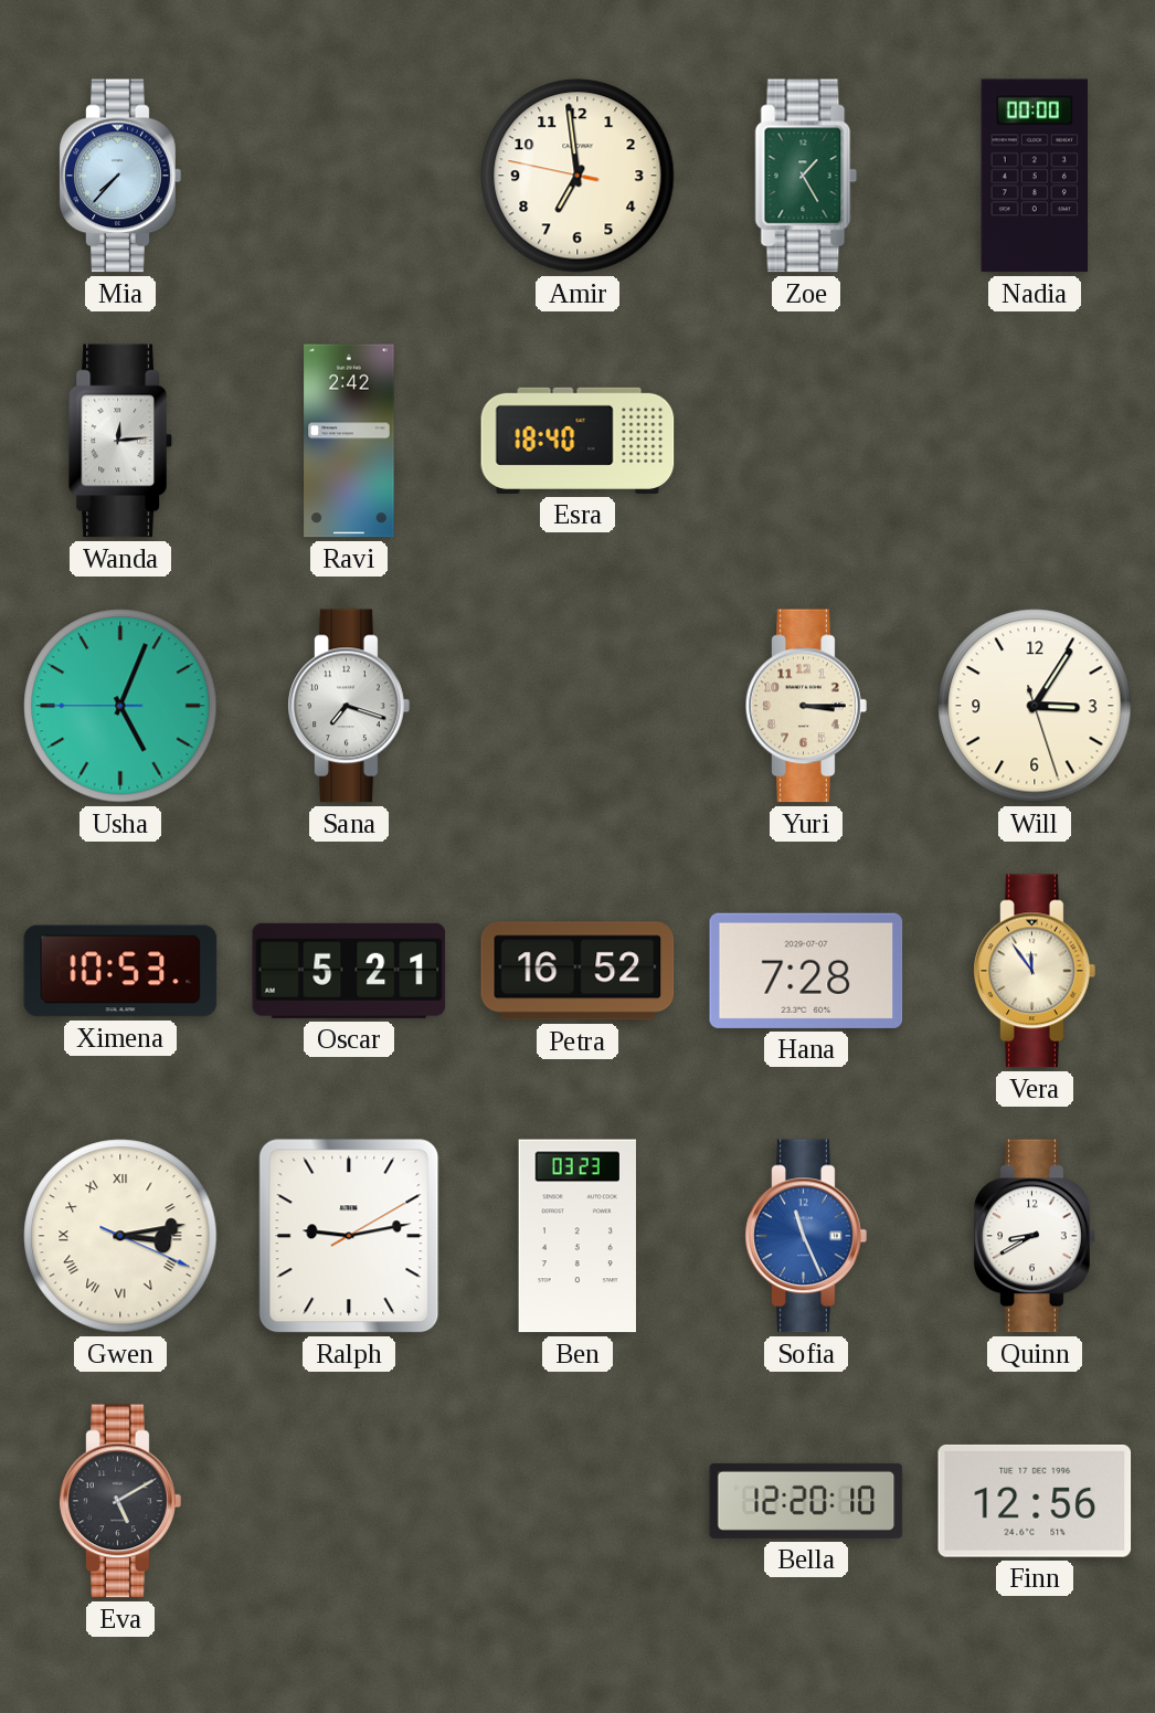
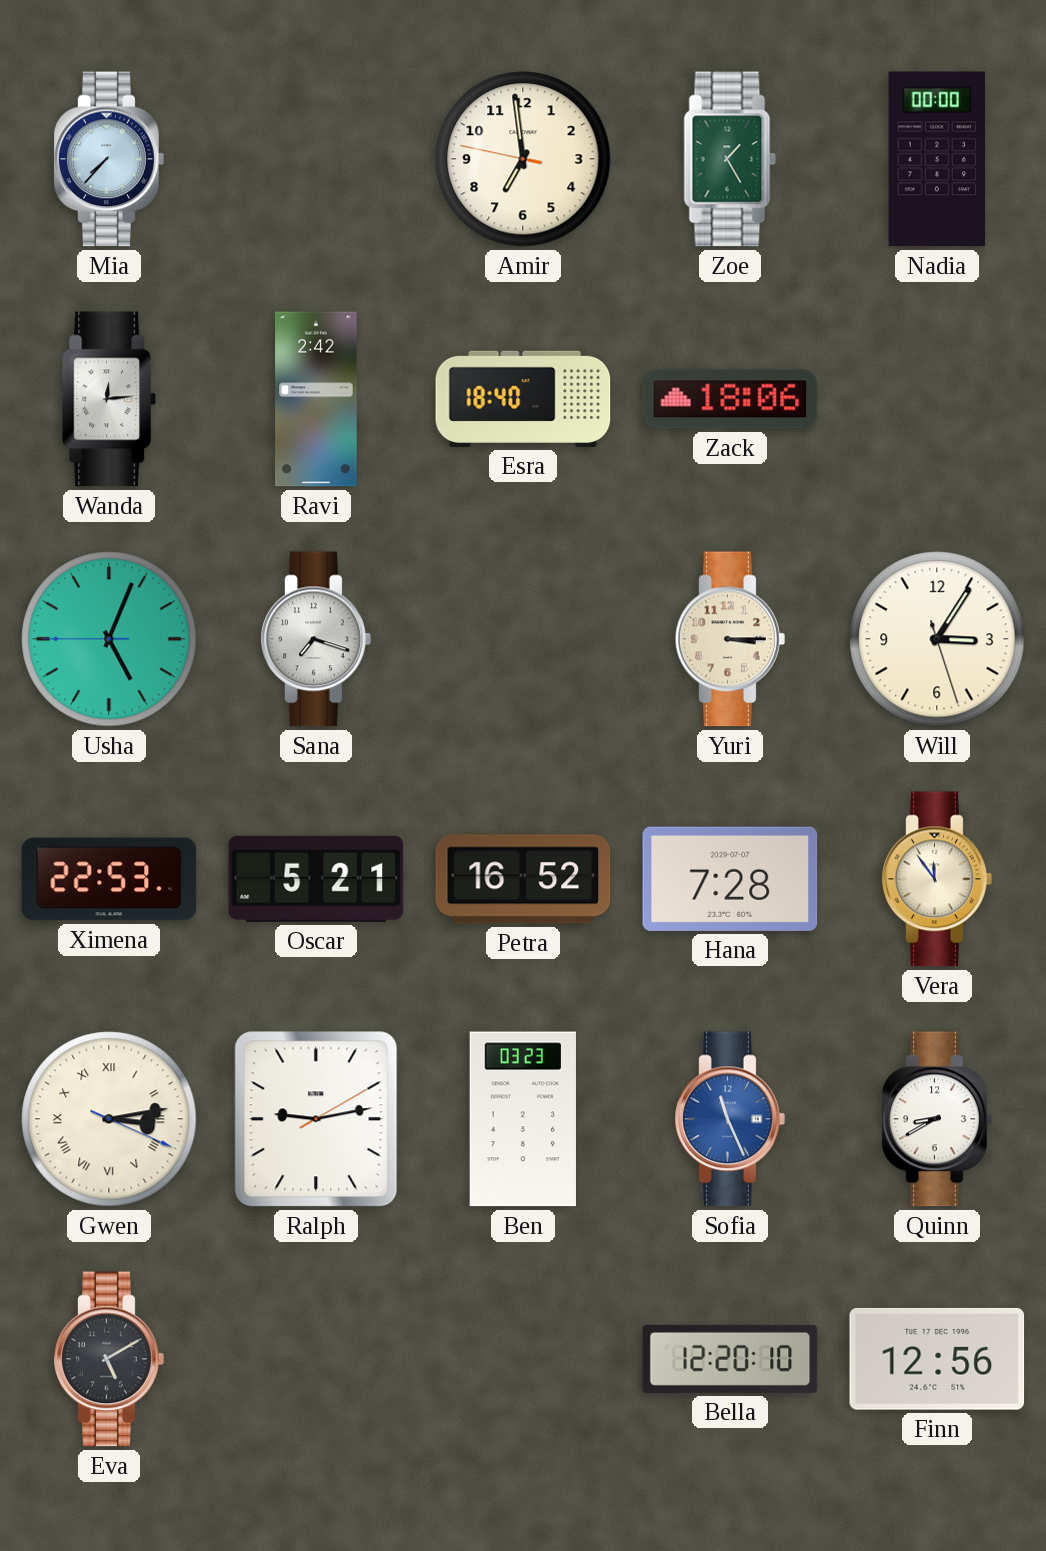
Zack: none -> 18:06 (730, 399)
Ximena: 10:53 -> 22:53 (109, 879)
